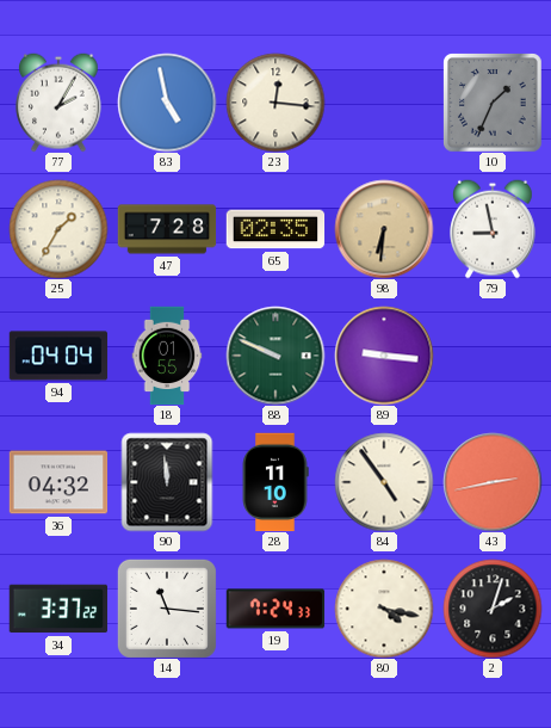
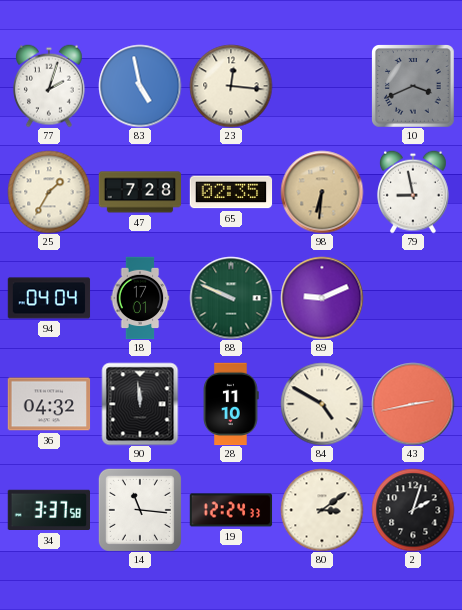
77: 2:05 -> 2:03 (50, 86)
10: 1:34 -> 3:41 (413, 86)
18: 01:55 -> 17:01 (140, 298)
89: 9:16 -> 9:11 (322, 298)
84: 4:54 -> 4:50 (322, 404)
34: 3:37:22 -> 3:37:58 (48, 510)
19: 7:24 -> 12:24 (231, 510)
80: 4:17 -> 3:09 (322, 510)
